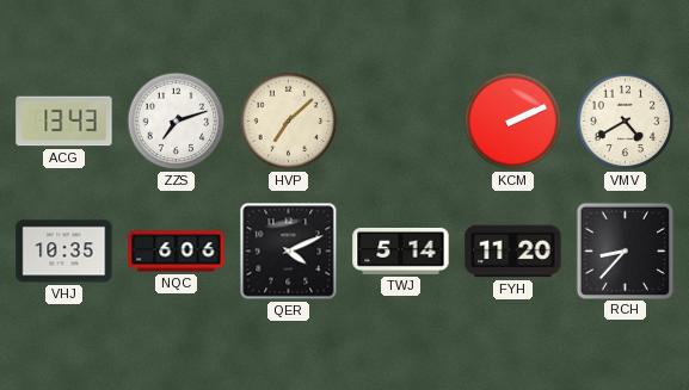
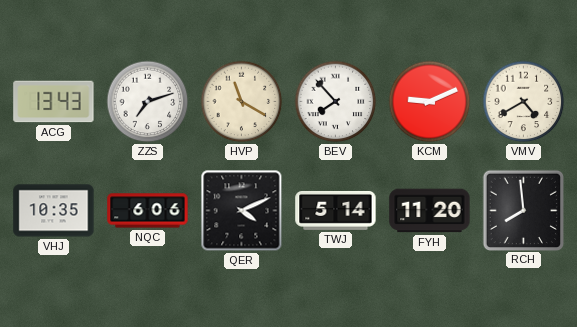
HVP: 7:08 -> 11:20 (242, 102)
BEV: none -> 7:53 (336, 102)
KCM: 2:11 -> 9:11 (430, 102)
RCH: 8:37 -> 7:59 (523, 210)
